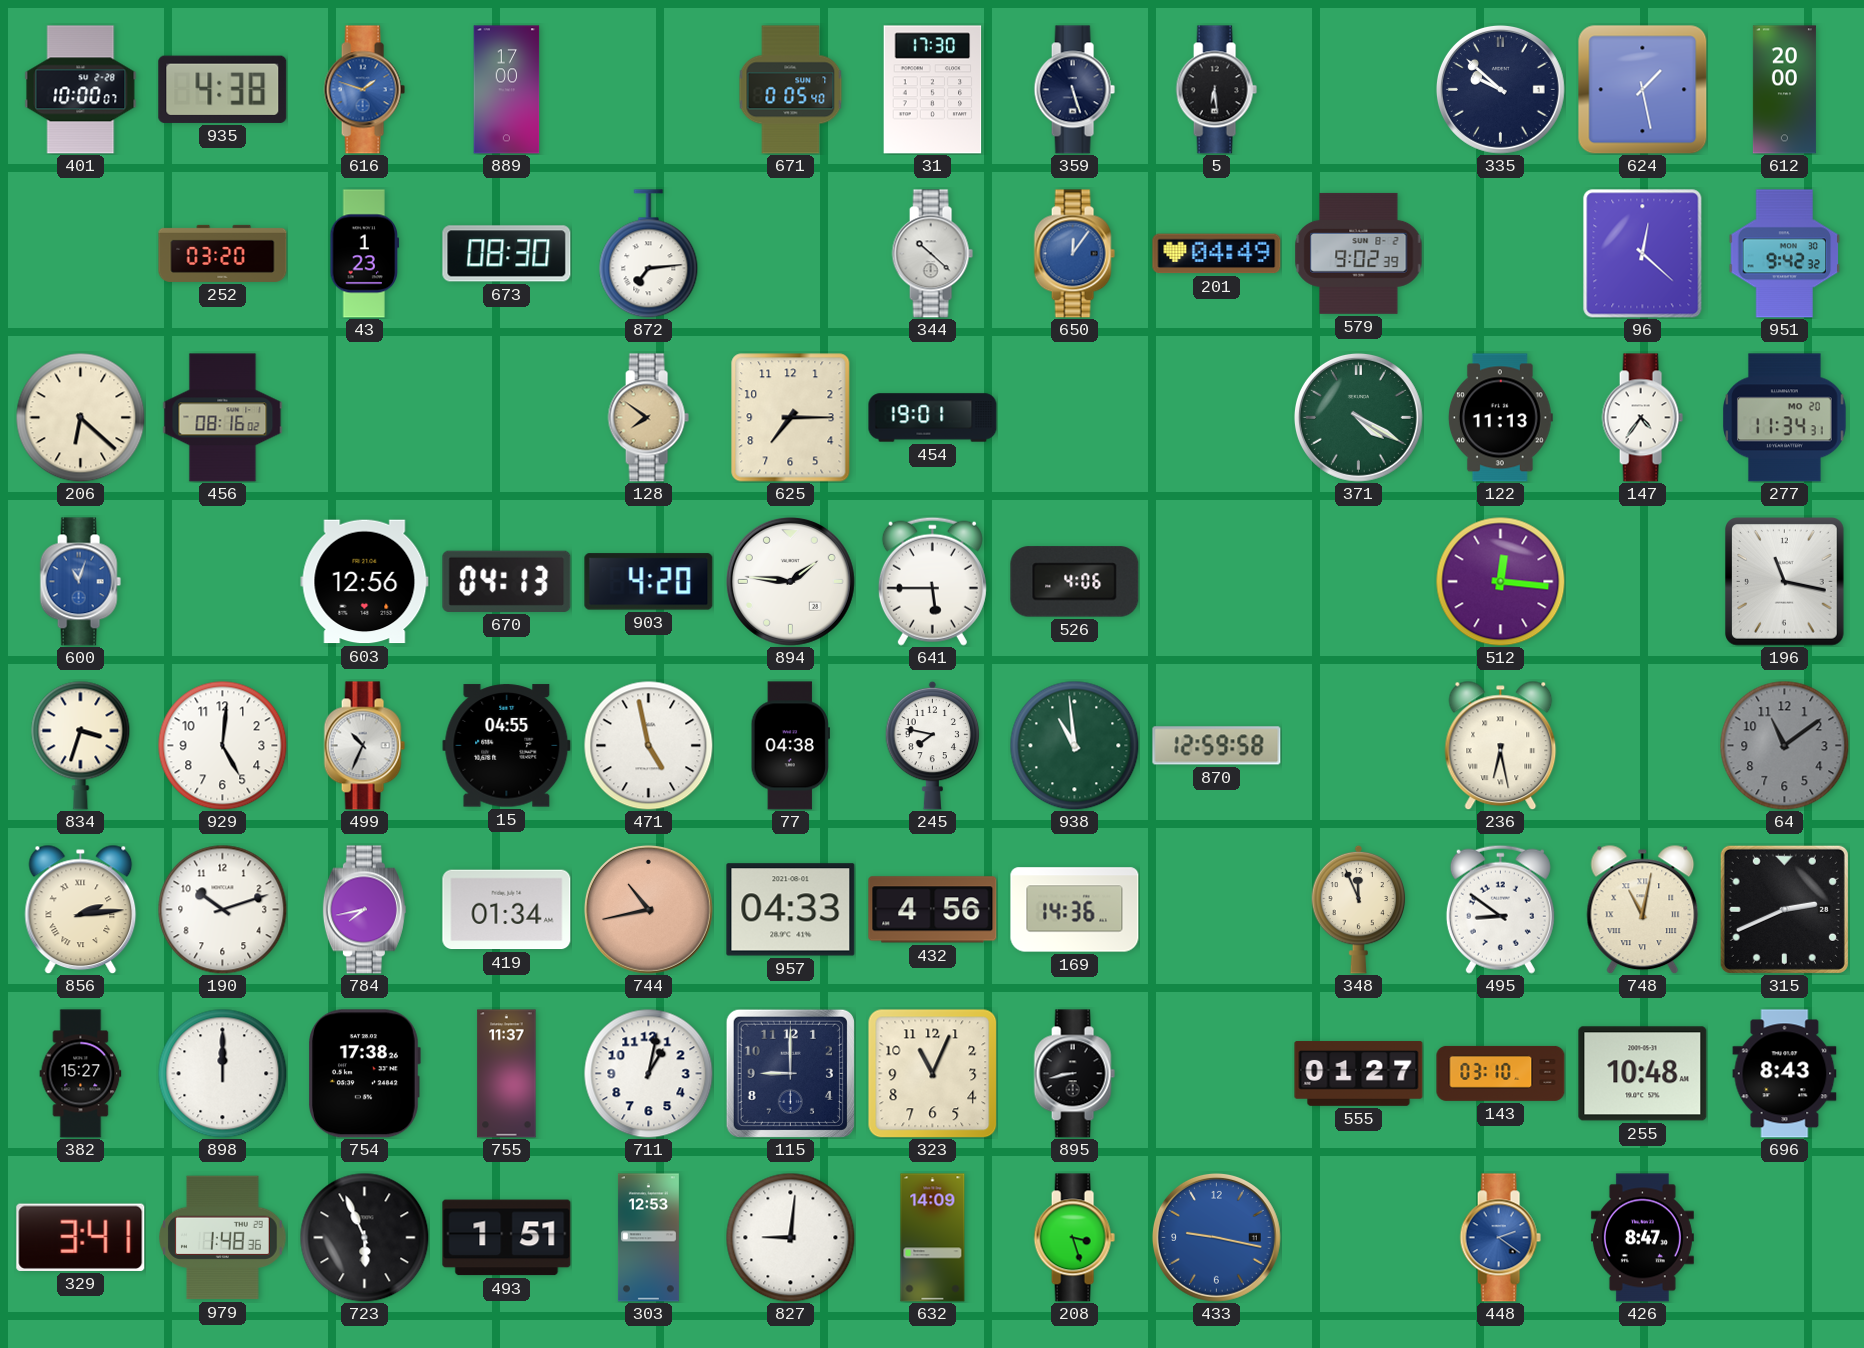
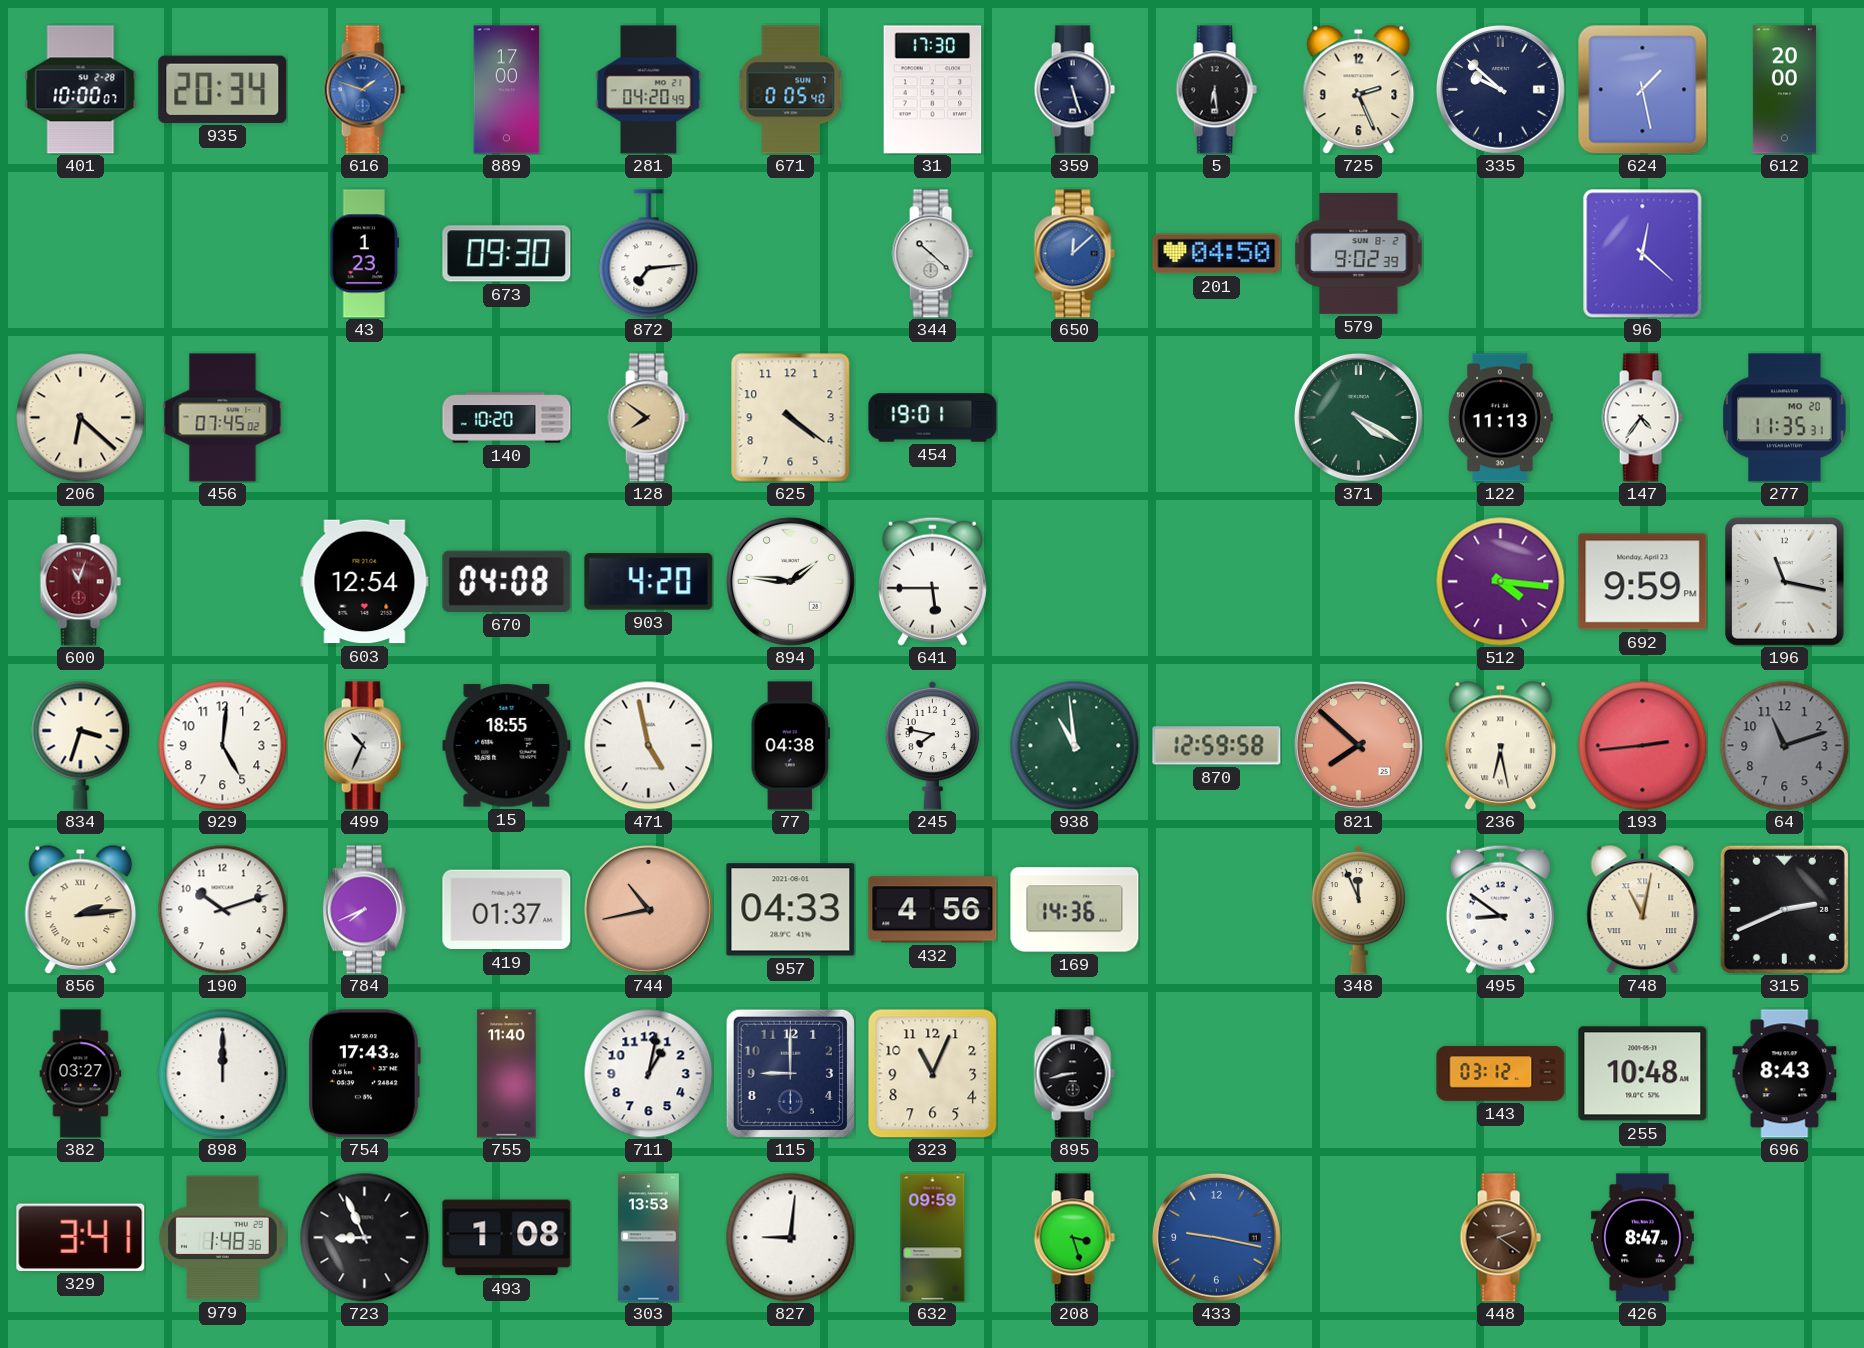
935: 4:38 -> 20:34 (223, 89)
281: none -> 04:20 (649, 90)
725: none -> 2:26 (1359, 89)
252: 03:20 -> none (223, 253)
673: 08:30 -> 09:30 (507, 254)
650: 12:06 -> 12:08 (1074, 254)
201: 04:49 -> 04:50 (1217, 254)
951: 9:42 -> none (1785, 254)
456: 08:16 -> 07:45 (223, 418)
140: none -> 10:20 (507, 418)
625: 7:15 -> 4:21 (791, 418)
277: 11:34 -> 11:35 (1785, 418)
600 dial: blue -> burgundy (80, 582)
603: 12:56 -> 12:54 (365, 582)
670: 04:13 -> 04:08 (507, 581)
526: 4:06 -> none (1075, 582)
512: 12:16 -> 4:16 (1500, 581)
692: none -> 9:59 (1643, 582)
15: 04:55 -> 18:55 (507, 746)
821: none -> 7:52 (1358, 745)
193: none -> 2:44 (1642, 745)
64: 11:09 -> 11:12 (1784, 745)
784: 7:43 -> 7:41 (364, 910)
419: 01:34 -> 01:37 (507, 910)
382: 15:27 -> 03:27 (81, 1074)
754: 17:38 -> 17:43 (364, 1074)
755: 11:37 -> 11:40 (507, 1074)
555: 01:27 -> none (1359, 1074)
143: 03:10 -> 03:12 (1501, 1073)
723: 5:56 -> 8:56 (364, 1237)
493: 1:51 -> 1:08 (507, 1238)
303: 12:53 -> 13:53 (648, 1238)
632: 14:09 -> 09:59 (933, 1238)
448 dial: blue -> brown (1500, 1238)
